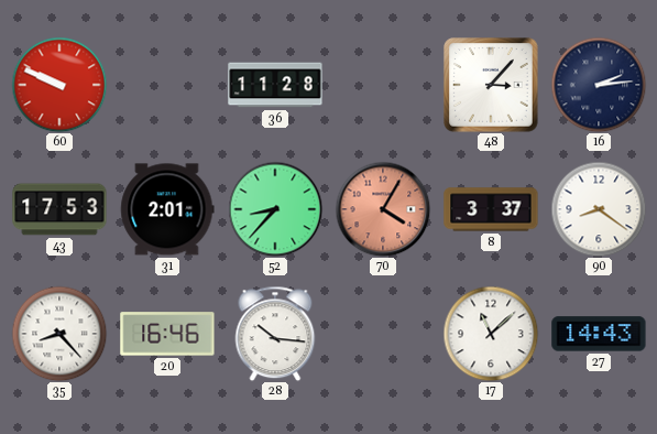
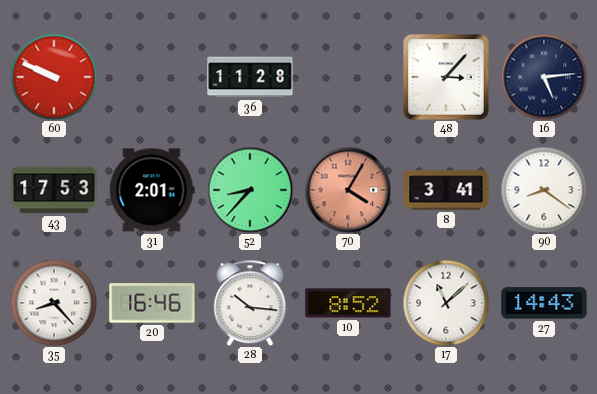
16: 2:14 -> 5:14 (544, 77)
8: 3:37 -> 3:41 (446, 190)
10: none -> 8:52 (348, 303)
